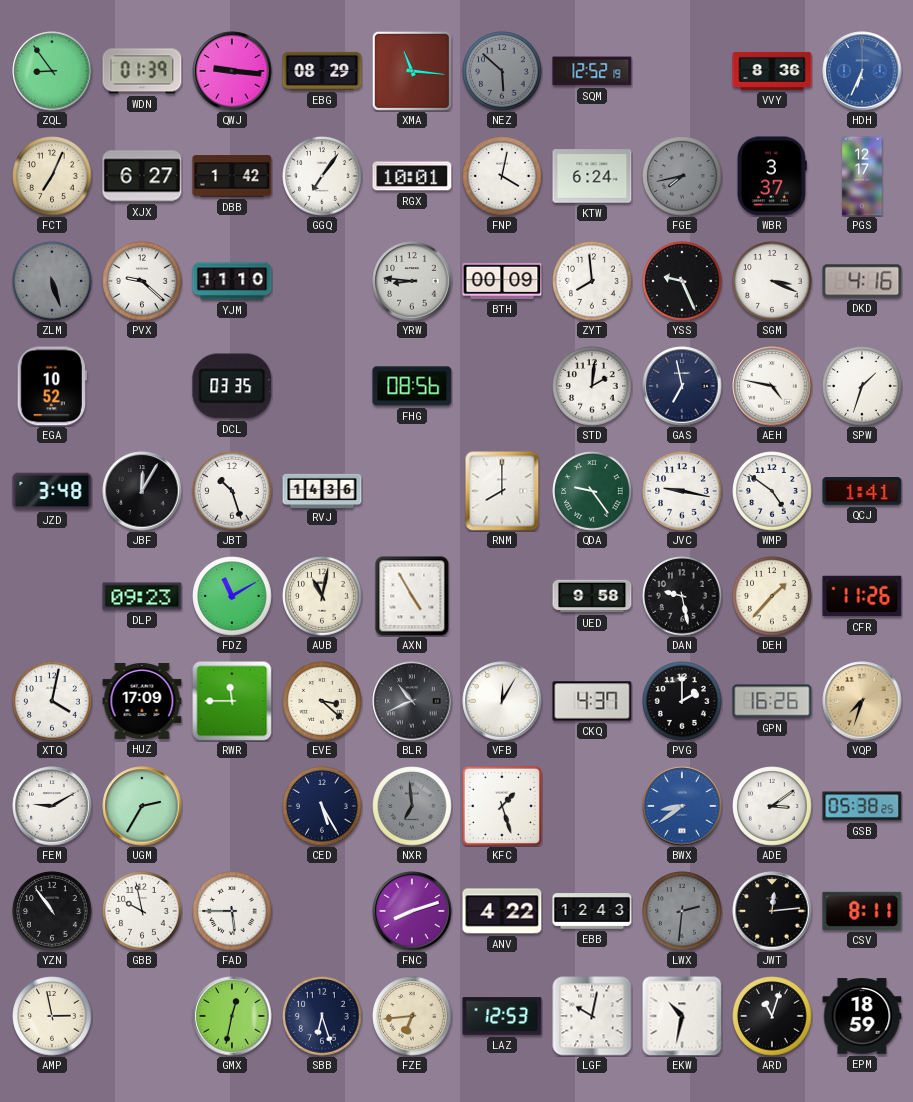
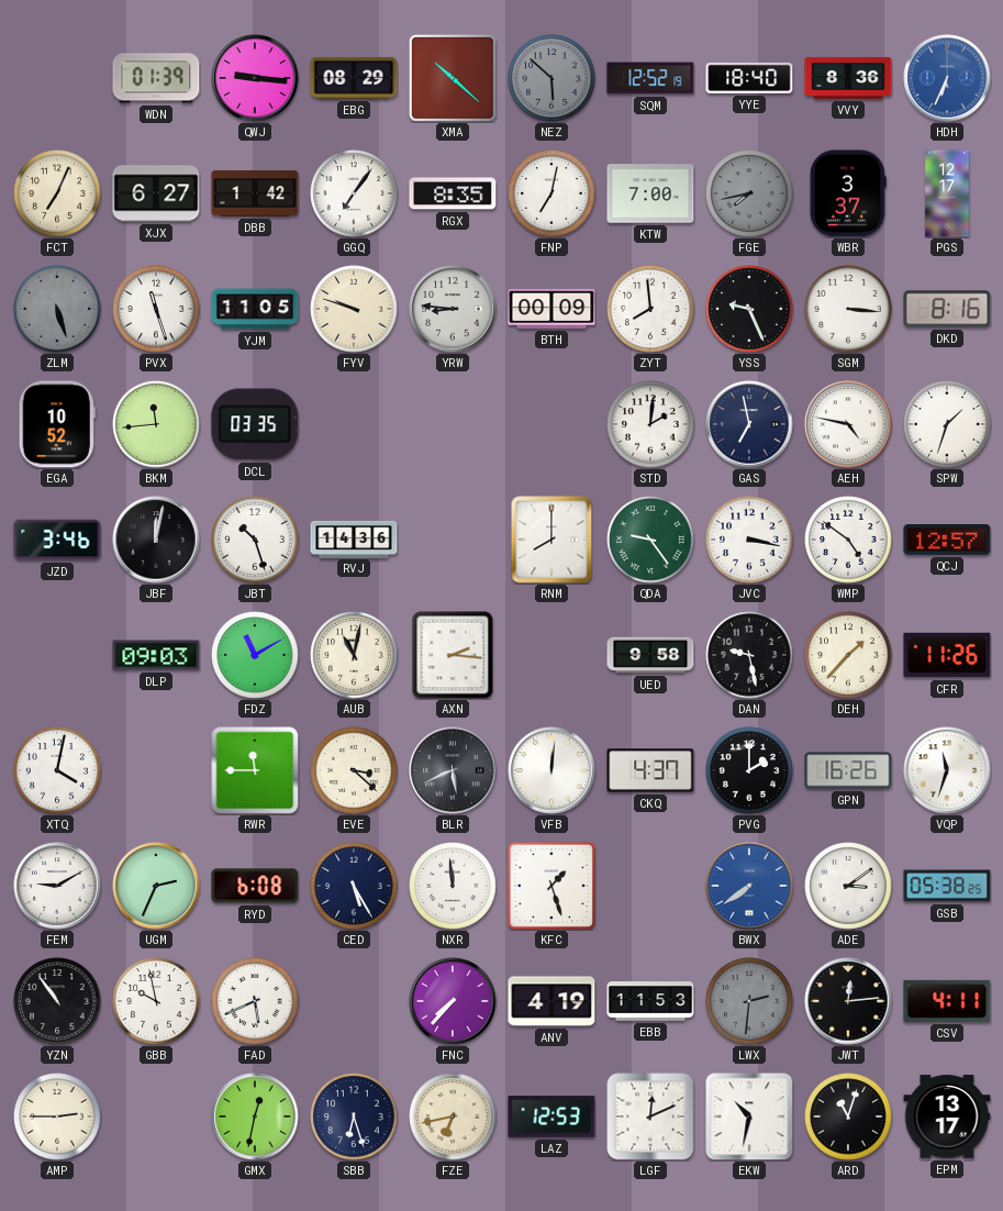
ZQL: 8:54 -> none (52, 71)
XMA: 11:16 -> 10:22 (453, 78)
YYE: none -> 18:40 (749, 78)
RGX: 10:01 -> 8:35 (453, 193)
FNP: 4:02 -> 7:02 (551, 193)
KTW: 6:24 -> 7:00 (650, 193)
PVX: 9:22 -> 11:27 (156, 309)
YJM: 11:10 -> 11:05 (255, 309)
FYV: none -> 9:48 (354, 309)
SGM: 3:19 -> 3:16 (848, 309)
DKD: 4:16 -> 8:16 (947, 309)
BKM: none -> 11:44 (156, 424)
FHG: 08:56 -> none (412, 386)
JZD: 3:48 -> 3:46 (57, 540)
JBF: 12:05 -> 12:02 (156, 540)
JVC: 9:17 -> 3:17 (749, 540)
QCJ: 1:41 -> 12:57 (947, 541)
DLP: 09:23 -> 09:03 (156, 655)
AXN: 4:55 -> 2:16 (453, 655)
HUZ: 17:09 -> none (142, 701)
BLR: 10:41 -> 5:41 (453, 770)
VFB: 12:05 -> 12:01 (551, 770)
VQP: 7:33 -> 11:33 (947, 770)
VQP dial: champagne -> white (947, 770)
UGM: 2:35 -> 2:34 (156, 886)
RYD: none -> 6:08 (255, 886)
NXR: 6:59 -> 11:59 (453, 886)
NXR dial: grey -> white (453, 886)
BWX: 8:39 -> 7:39 (749, 886)
FAD: 5:45 -> 5:41 (255, 1001)
FNC: 8:12 -> 7:37 (453, 1001)
ANV: 4:22 -> 4:19 (551, 1001)
EBB: 12:43 -> 11:53 (650, 1001)
CSV: 8:11 -> 4:11 (947, 1001)
AMP: 2:58 -> 2:45 (57, 1116)
FZE: 6:44 -> 6:43 (453, 1116)
LGF: 10:02 -> 12:11 (650, 1116)
EPM: 18:59 -> 13:17 (947, 1116)
